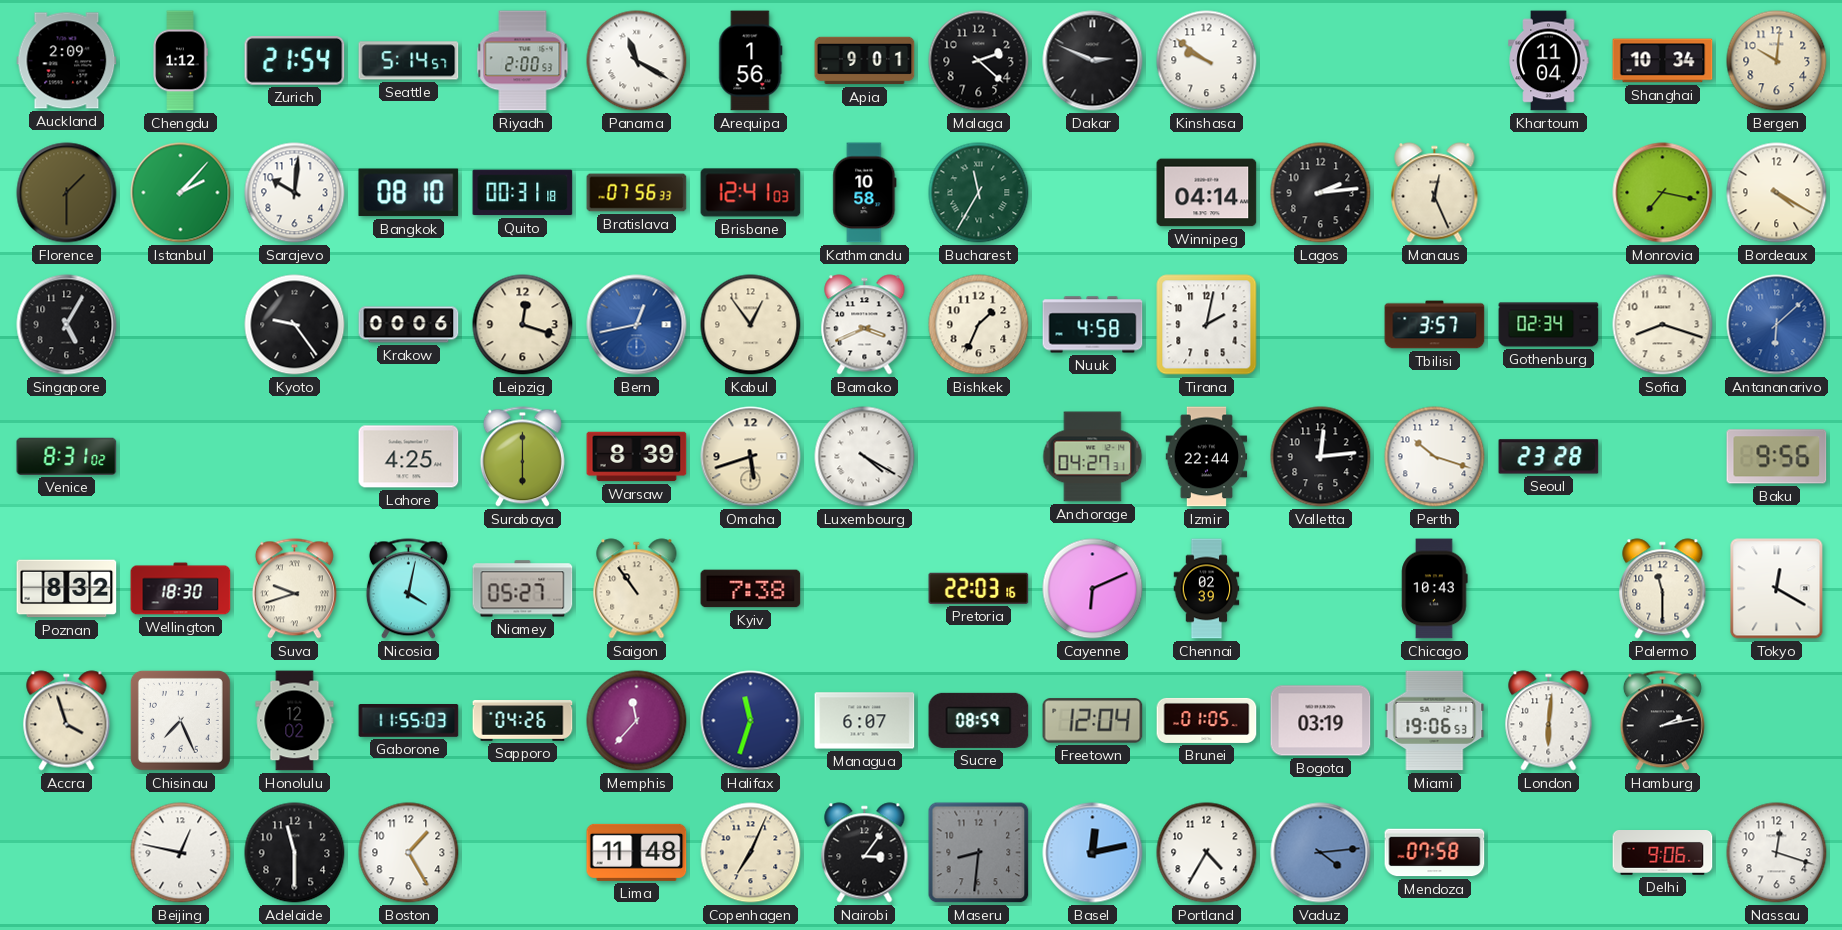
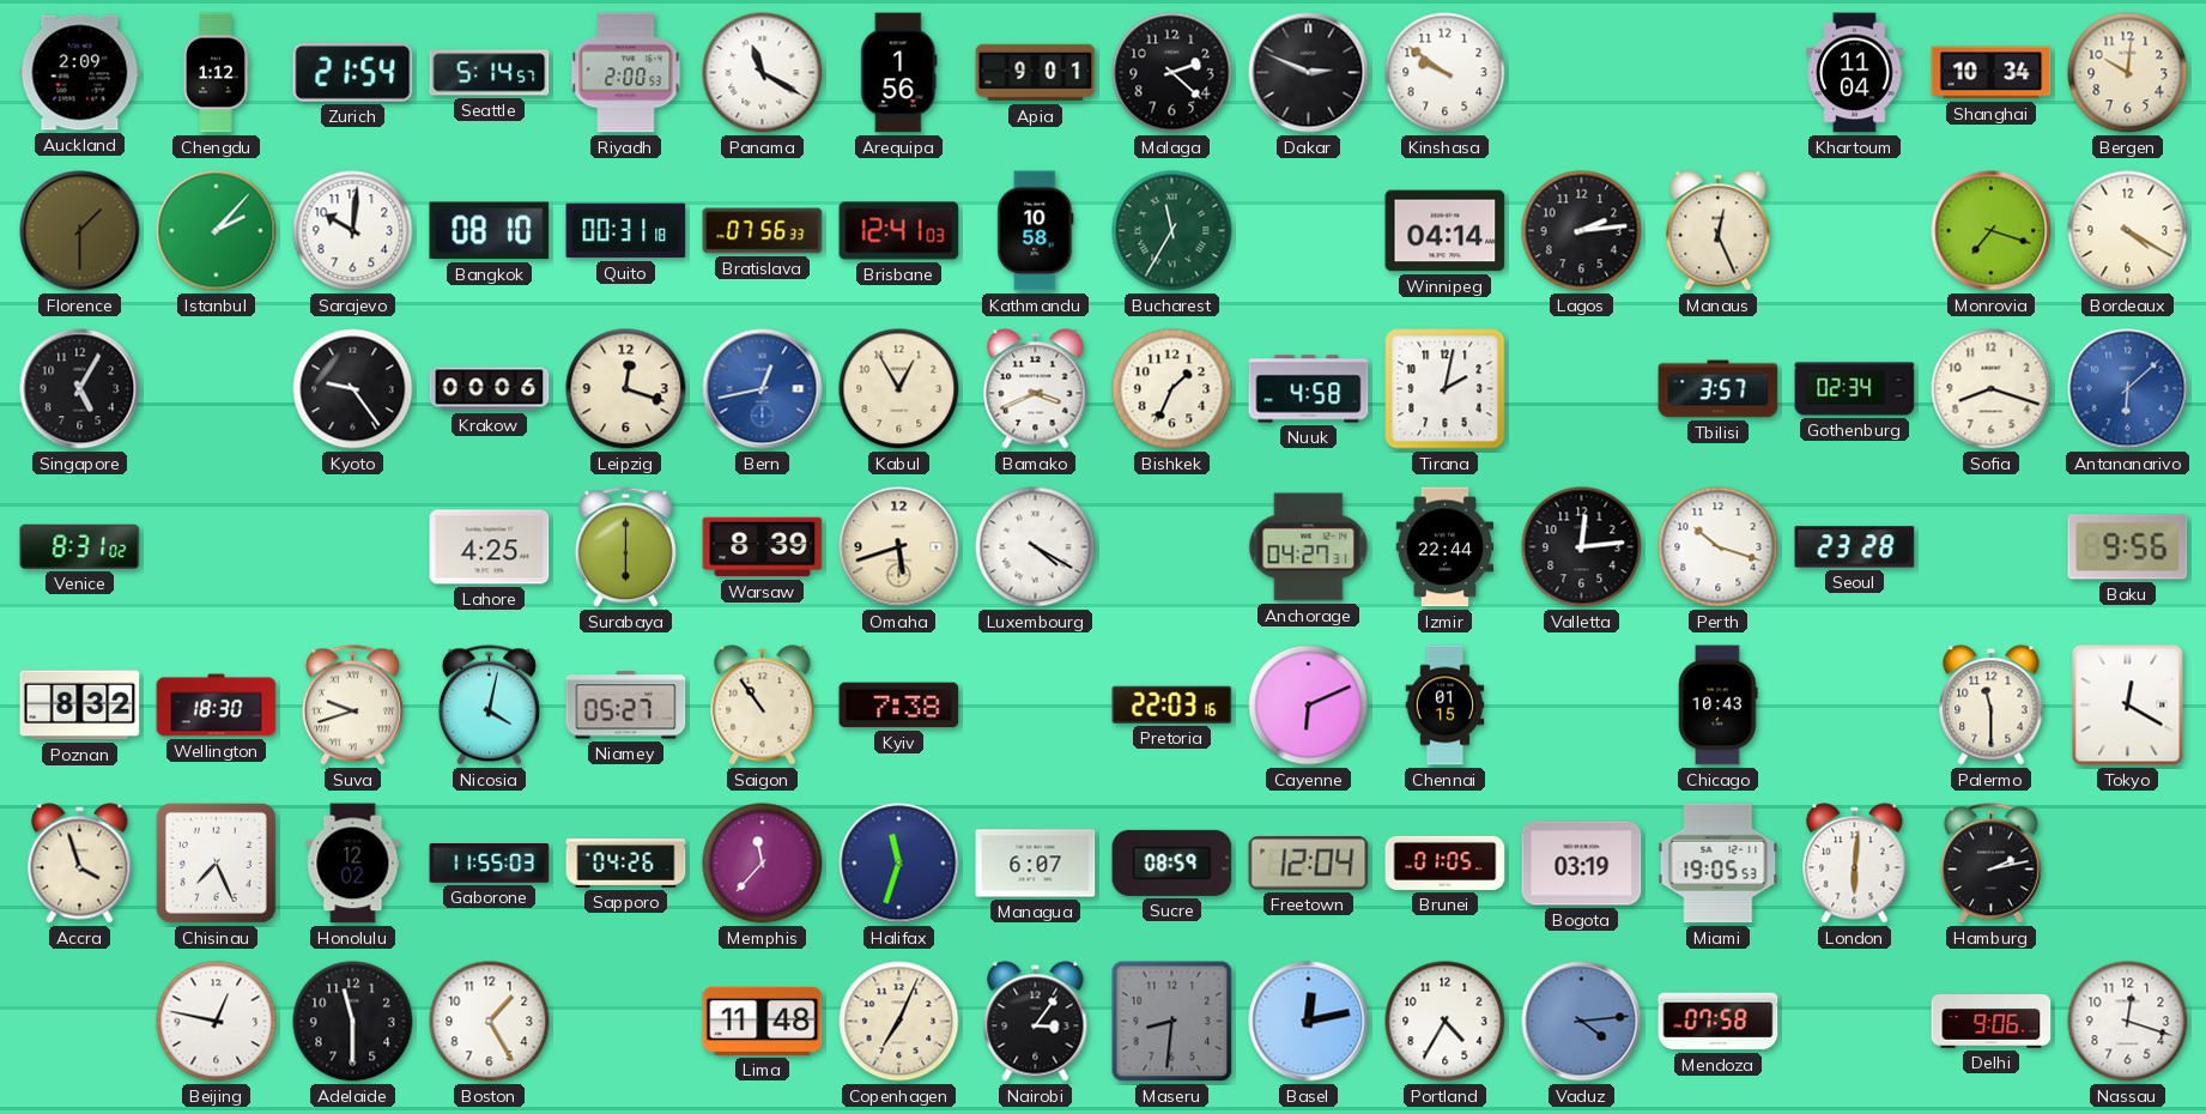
Monrovia: 7:17 -> 7:18 (1992, 231)
Kabul: 12:54 -> 12:55 (899, 389)
Chennai: 02:39 -> 01:15 (1446, 706)
Miami: 19:06 -> 19:05 (1719, 864)
